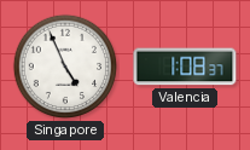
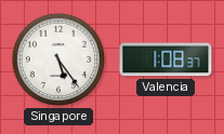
Singapore: 4:56 -> 5:24 (58, 59)
